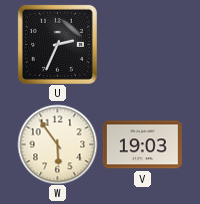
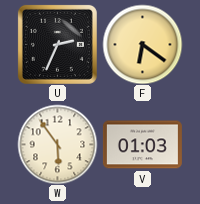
F: none -> 6:21 (142, 44)
V: 19:03 -> 01:03 (142, 145)
